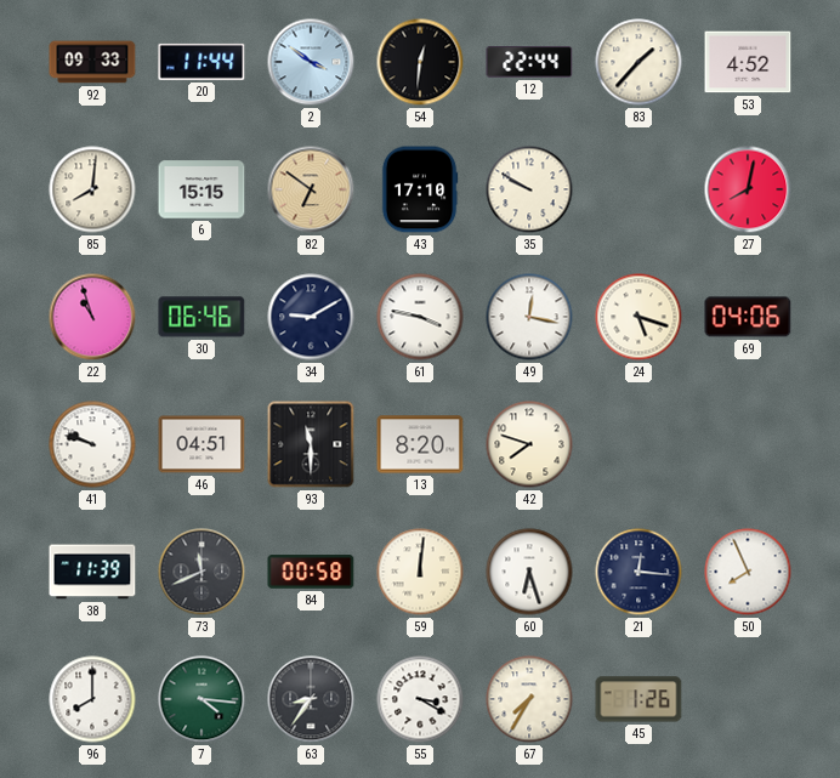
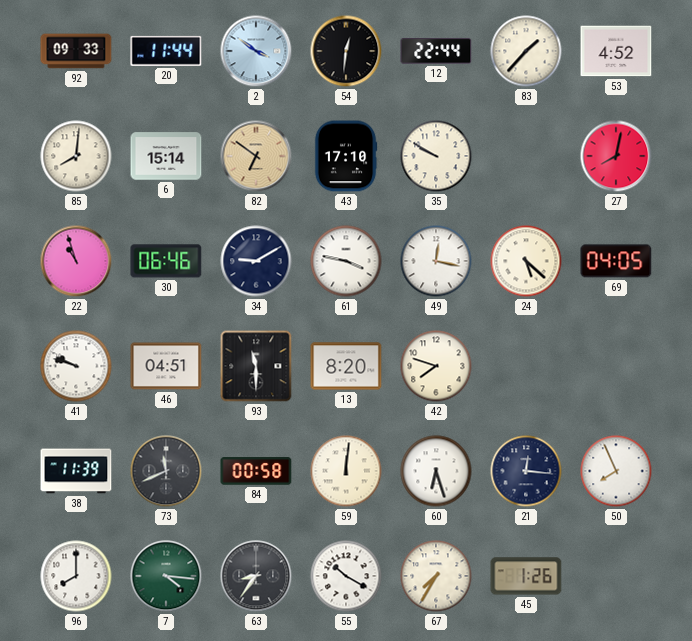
6: 15:15 -> 15:14 (166, 156)
24: 5:18 -> 5:22 (526, 261)
69: 04:06 -> 04:05 (616, 261)
55: 3:20 -> 10:20 (346, 576)
